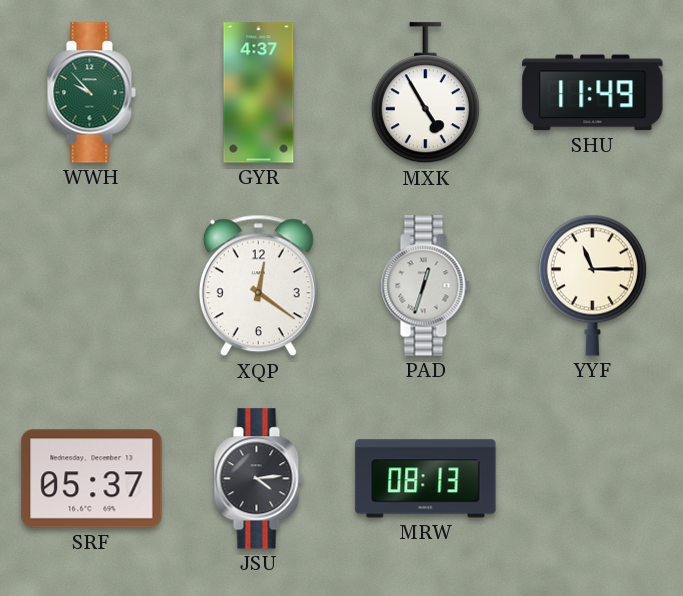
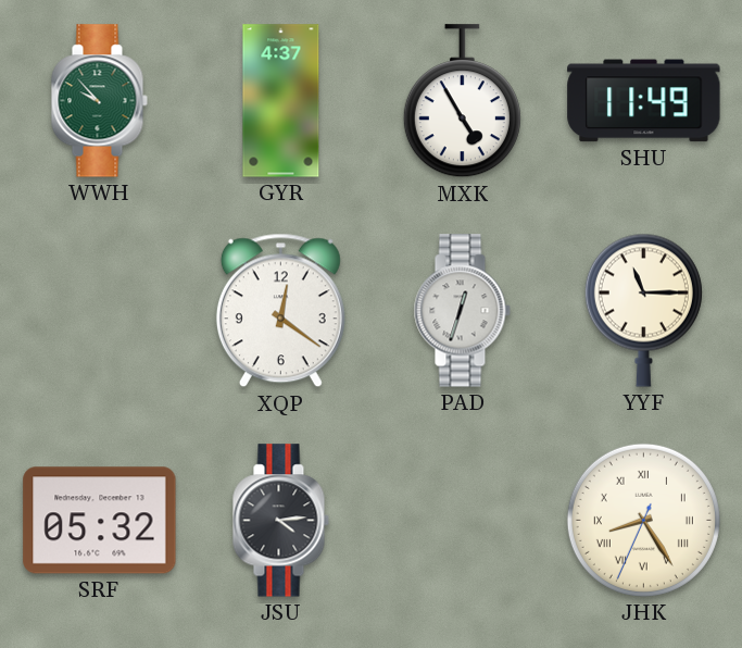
SRF: 05:37 -> 05:32 (100, 521)
MRW: 08:13 -> none (426, 479)
JHK: none -> 8:24 (643, 520)
